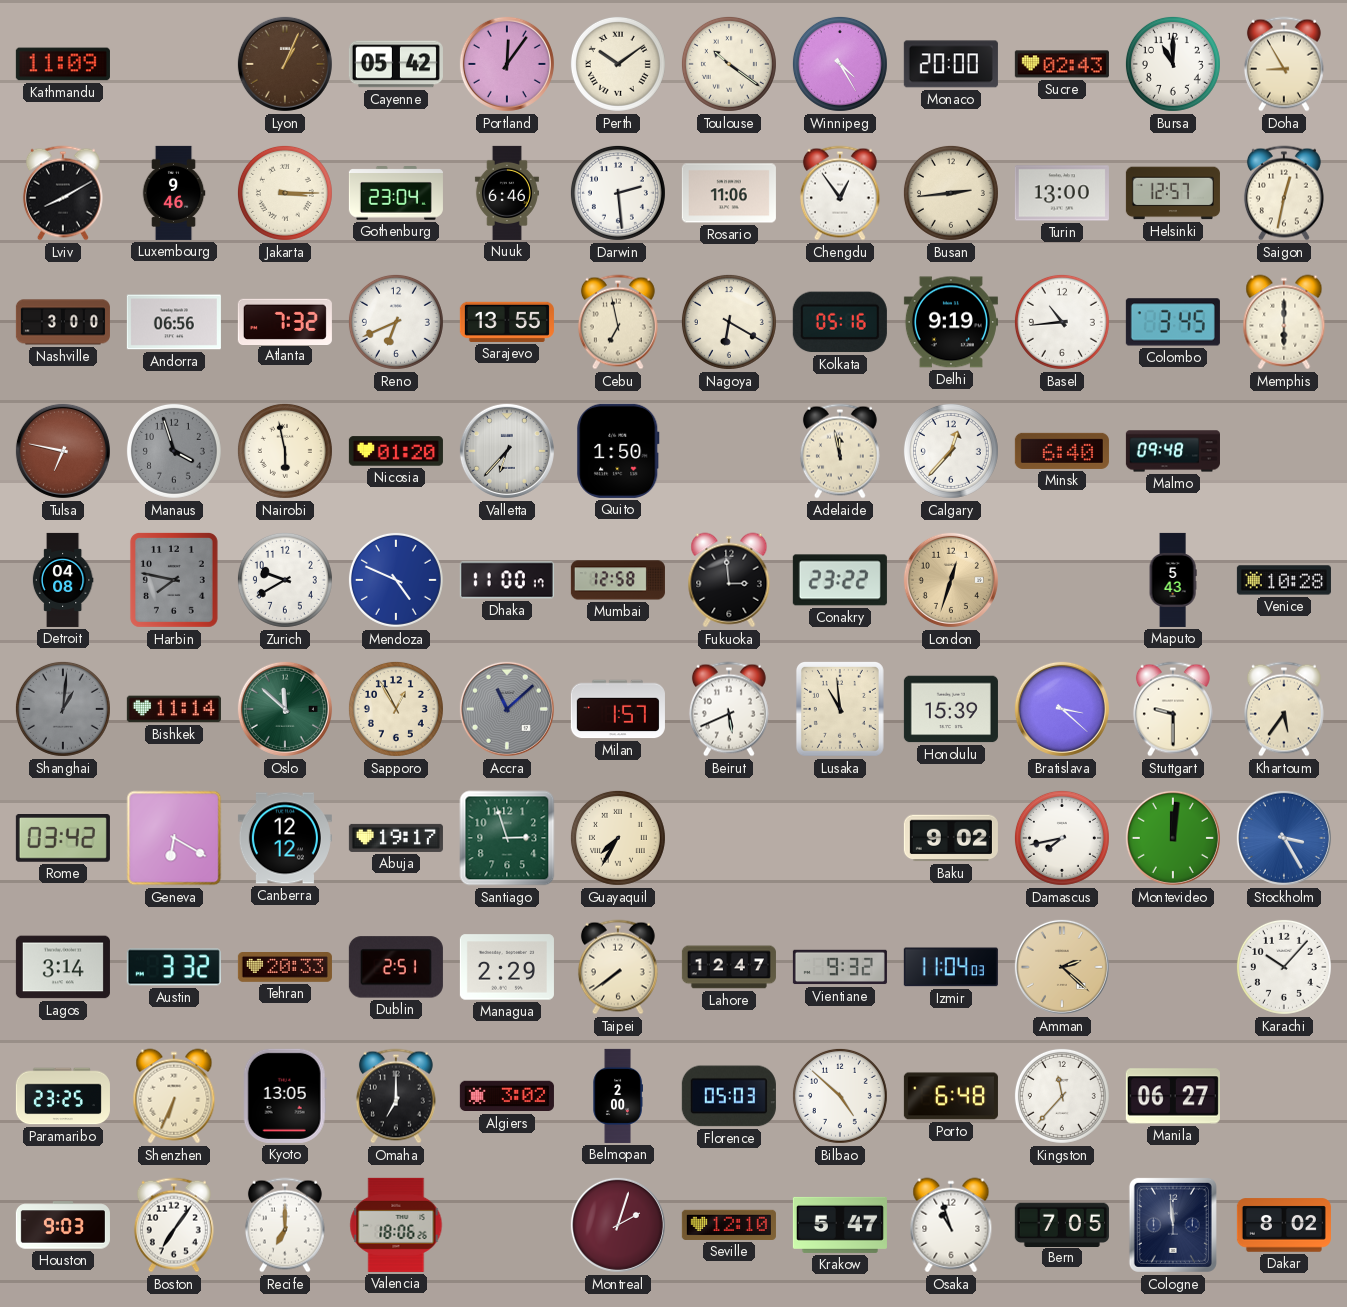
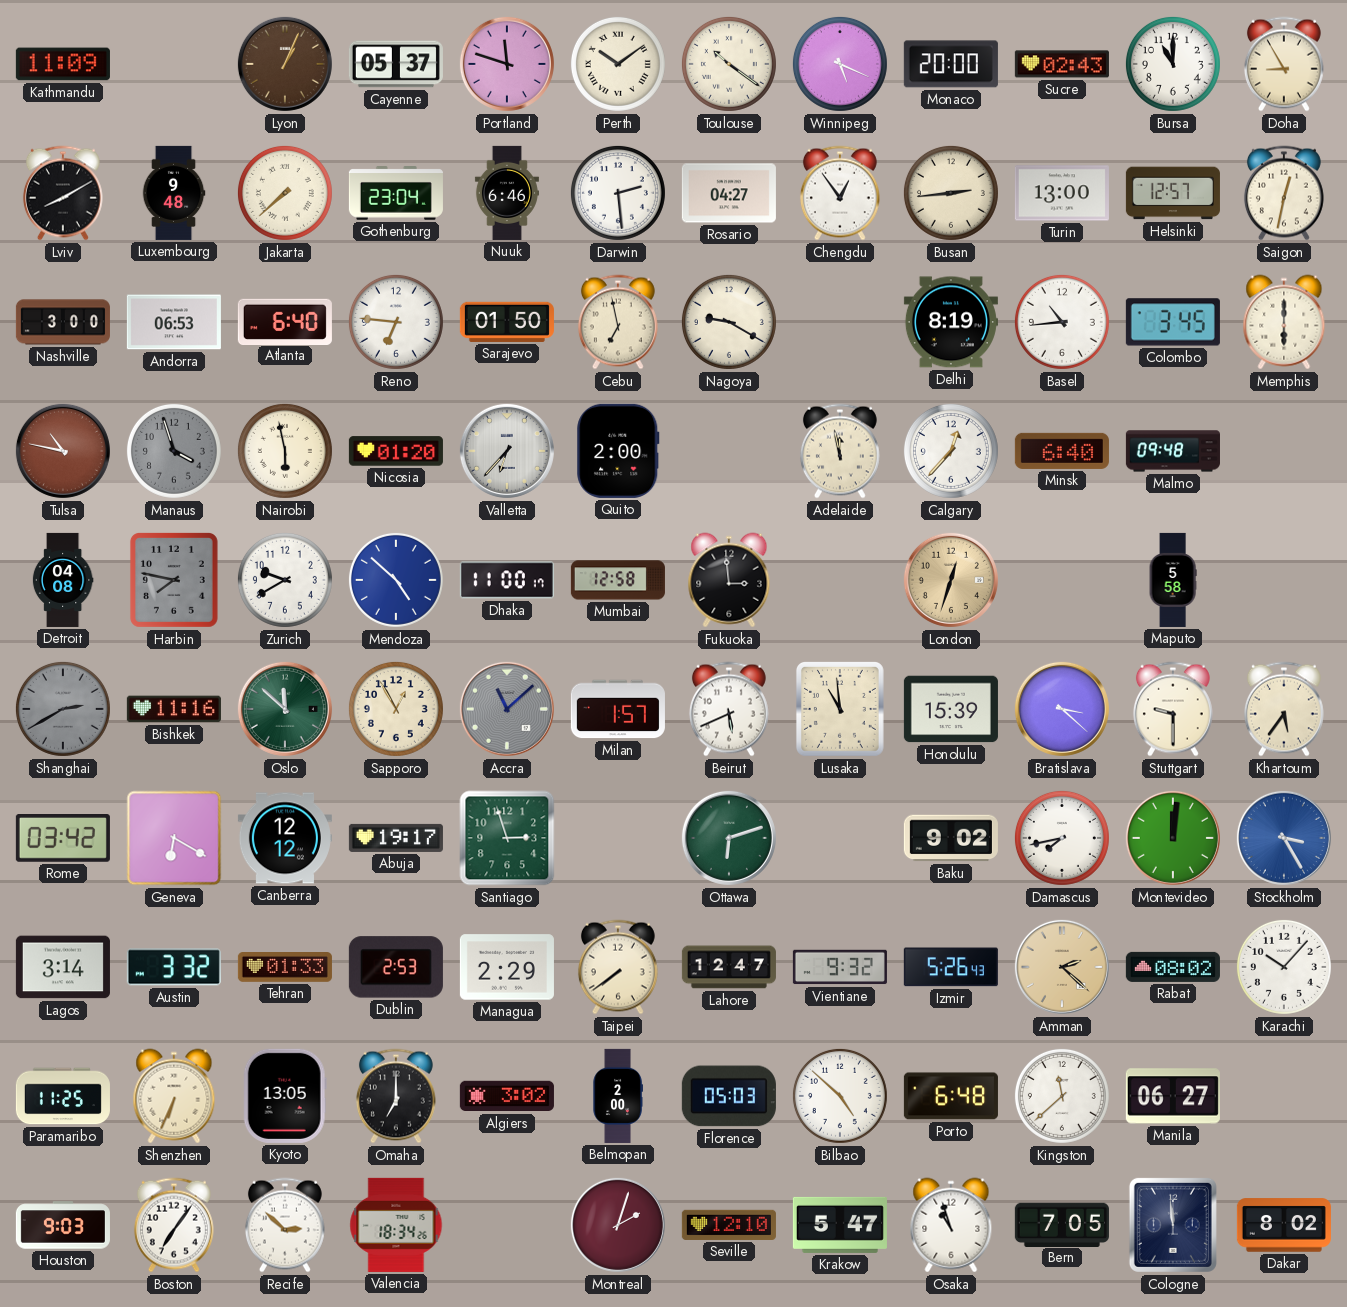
Cayenne: 05:42 -> 05:37 (396, 64)
Portland: 12:06 -> 11:48 (507, 64)
Winnipeg: 4:25 -> 5:19 (840, 64)
Luxembourg: 9:46 -> 9:48 (174, 193)
Jakarta: 3:15 -> 7:38 (285, 193)
Rosario: 11:06 -> 04:27 (729, 193)
Andorra: 06:56 -> 06:53 (174, 322)
Atlanta: 7:32 -> 6:40 (285, 321)
Reno: 6:41 -> 6:46 (396, 322)
Sarajevo: 13:55 -> 01:50 (507, 322)
Nagoya: 6:20 -> 9:20 (729, 322)
Kolkata: 05:16 -> none (840, 322)
Delhi: 9:19 -> 8:19 (951, 322)
Tulsa: 6:47 -> 10:47 (63, 451)
Quito: 1:50 -> 2:00 (618, 451)
Mendoza: 4:49 -> 4:52 (396, 580)
Conakry: 23:22 -> none (840, 580)
Maputo: 5:43 -> 5:58 (1173, 580)
Venice: 10:28 -> none (1284, 580)
Shanghai: 1:01 -> 2:40 (63, 709)
Bishkek: 11:14 -> 11:16 (174, 709)
Guayaquil: 7:35 -> none (618, 838)
Ottawa: none -> 6:12 (729, 838)
Tehran: 20:33 -> 01:33 (285, 968)
Dublin: 2:51 -> 2:53 (396, 967)
Izmir: 11:04 -> 5:26 (951, 967)
Rabat: none -> 08:02 (1173, 967)
Paramaribo: 23:25 -> 11:25 (63, 1096)
Kingston: 11:37 -> 11:38 (1062, 1096)
Recife: 7:00 -> 2:52 (285, 1225)
Valencia: 18:06 -> 18:34 (396, 1225)
